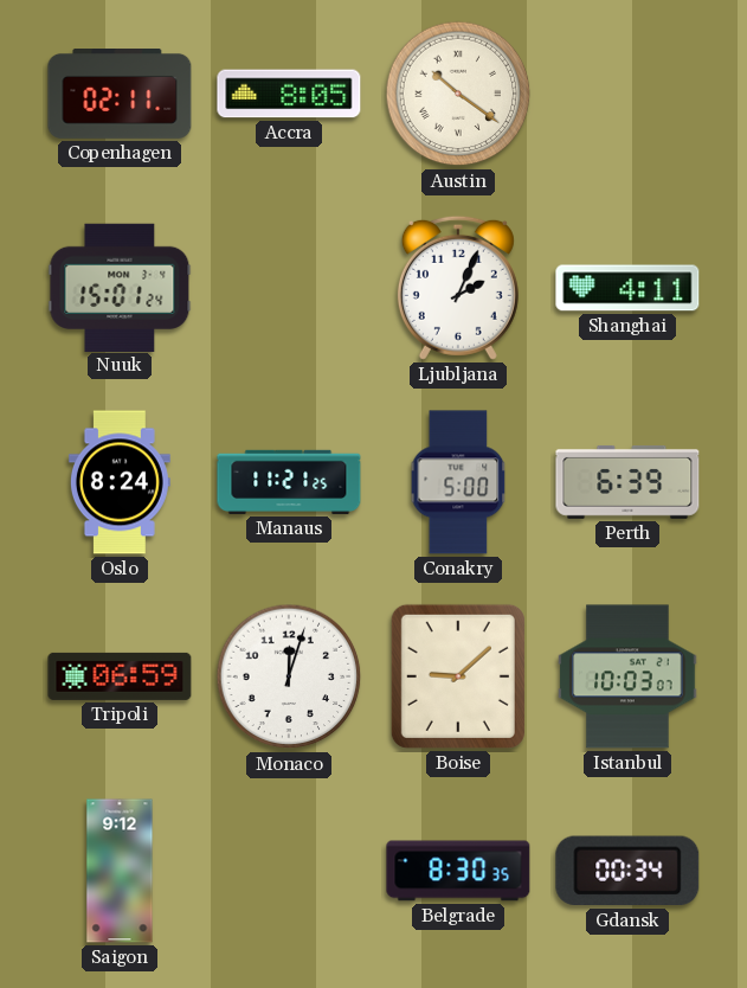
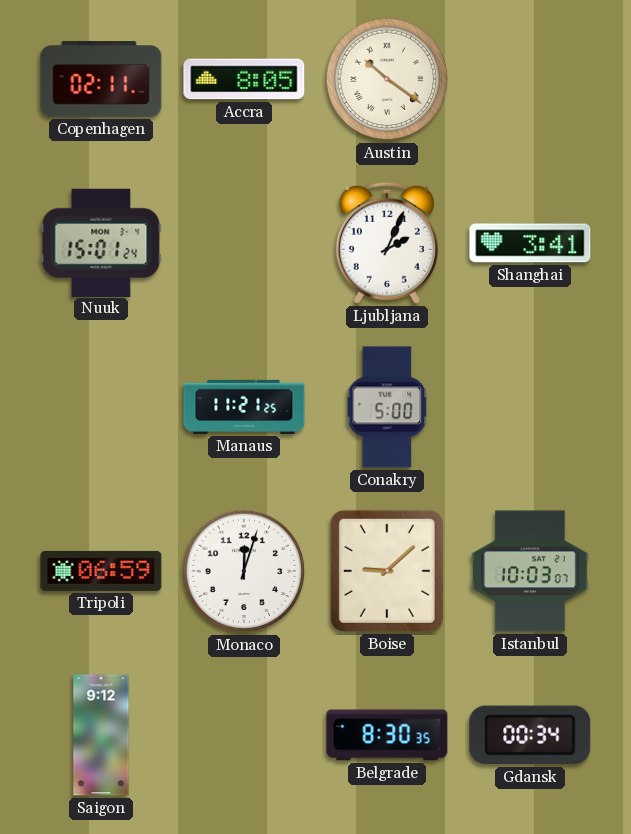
Shanghai: 4:11 -> 3:41 (530, 243)
Oslo: 8:24 -> none (120, 482)
Perth: 6:39 -> none (627, 482)
